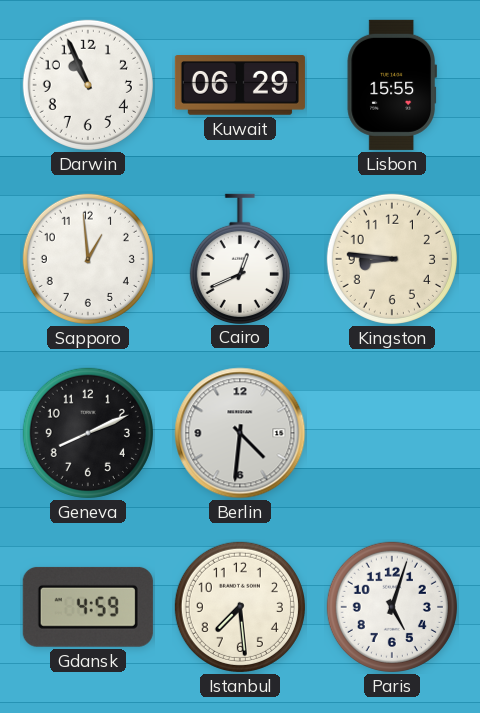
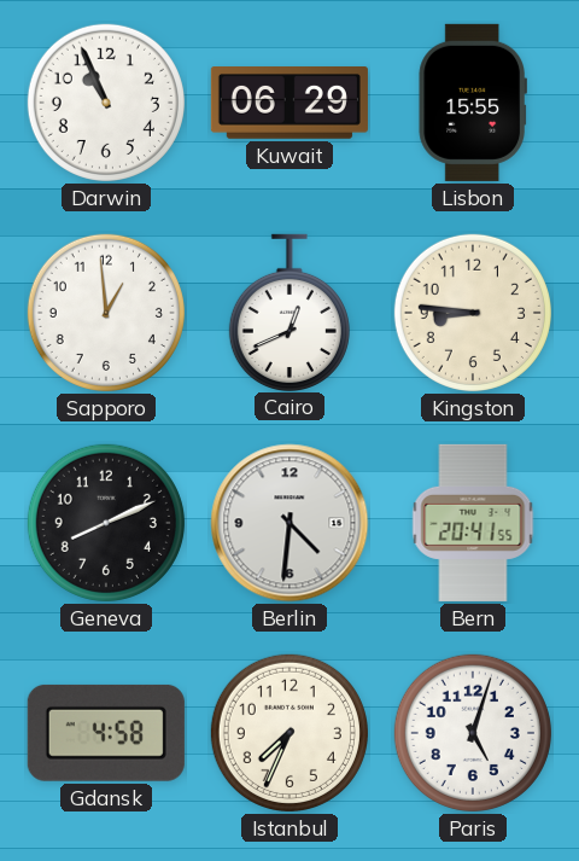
Bern: none -> 20:41 (473, 523)
Gdansk: 4:59 -> 4:58 (106, 733)
Istanbul: 7:29 -> 7:34 (289, 733)
